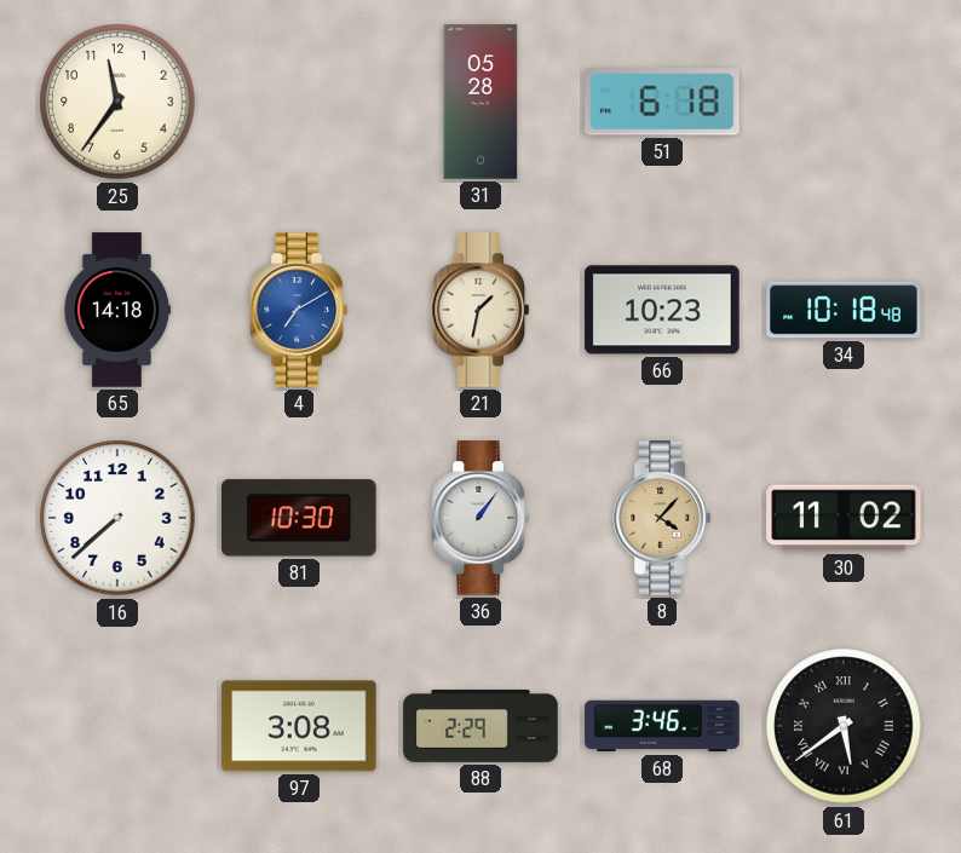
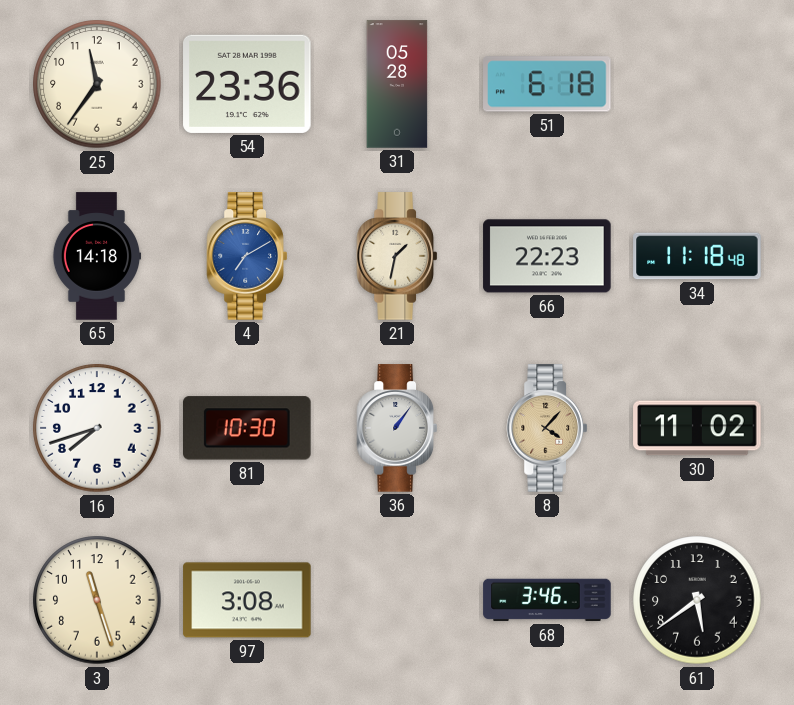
54: none -> 23:36 (247, 84)
66: 10:23 -> 22:23 (547, 256)
34: 10:18 -> 11:18 (697, 256)
16: 7:38 -> 7:42 (97, 428)
3: none -> 11:27 (97, 600)
88: 2:29 -> none (480, 726)
61 numerals: Roman -> Arabic (697, 600)
